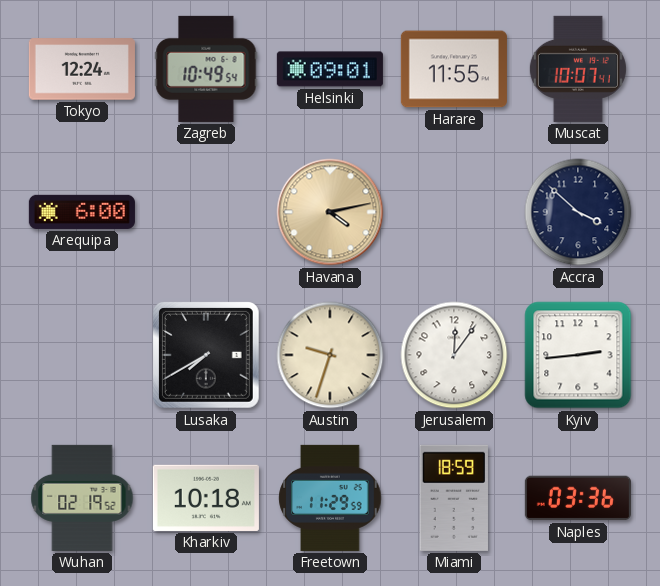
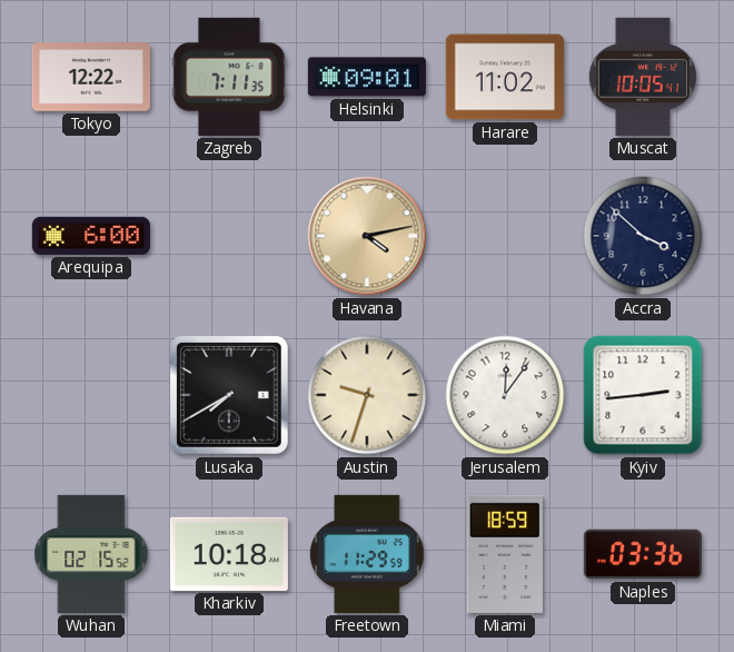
Tokyo: 12:24 -> 12:22 (91, 77)
Zagreb: 10:49 -> 7:11 (229, 77)
Harare: 11:55 -> 11:02 (505, 77)
Muscat: 10:07 -> 10:05 (643, 77)
Wuhan: 02:19 -> 02:15 (91, 554)
